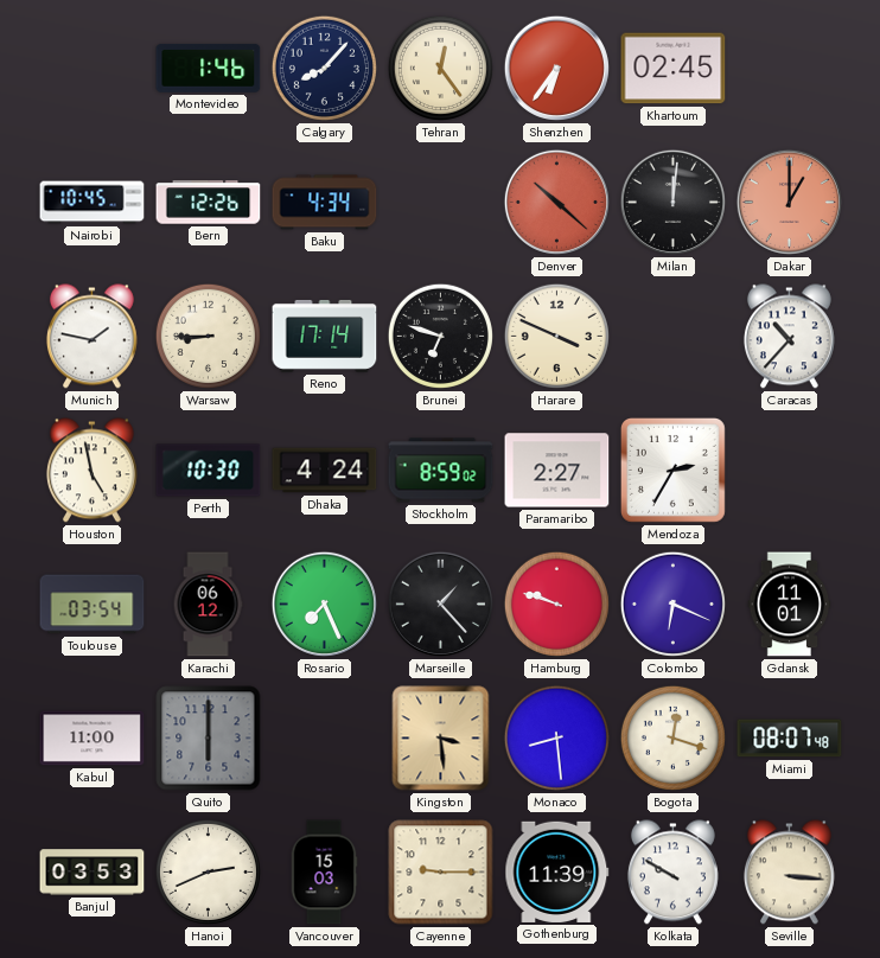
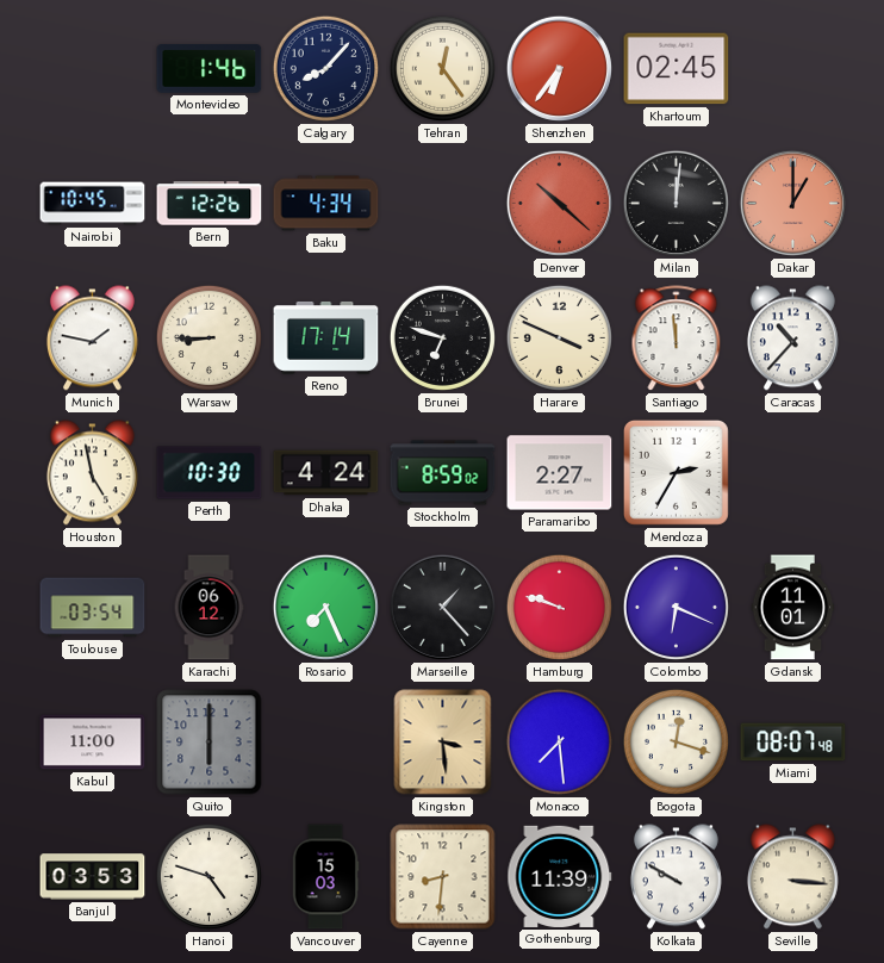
Santiago: none -> 11:59 (677, 338)
Monaco: 8:29 -> 7:29 (559, 741)
Hanoi: 2:41 -> 4:48 (208, 876)
Cayenne: 9:15 -> 8:31 (443, 877)
